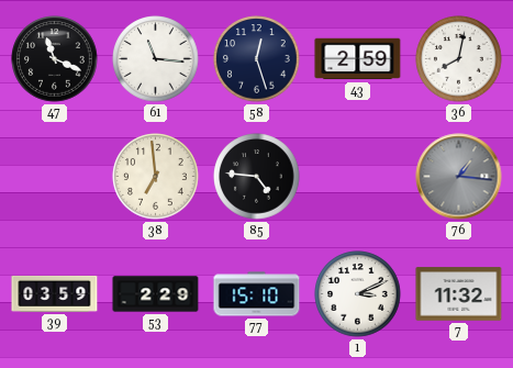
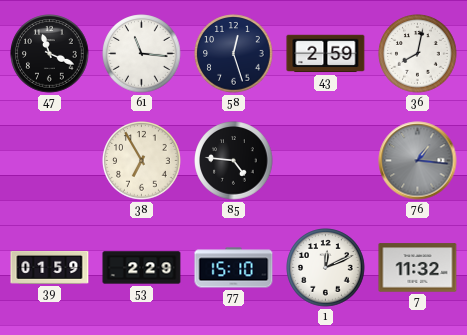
38: 6:59 -> 6:55 (142, 161)
39: 03:59 -> 01:59 (50, 267)
1: 3:11 -> 12:11 (326, 268)
